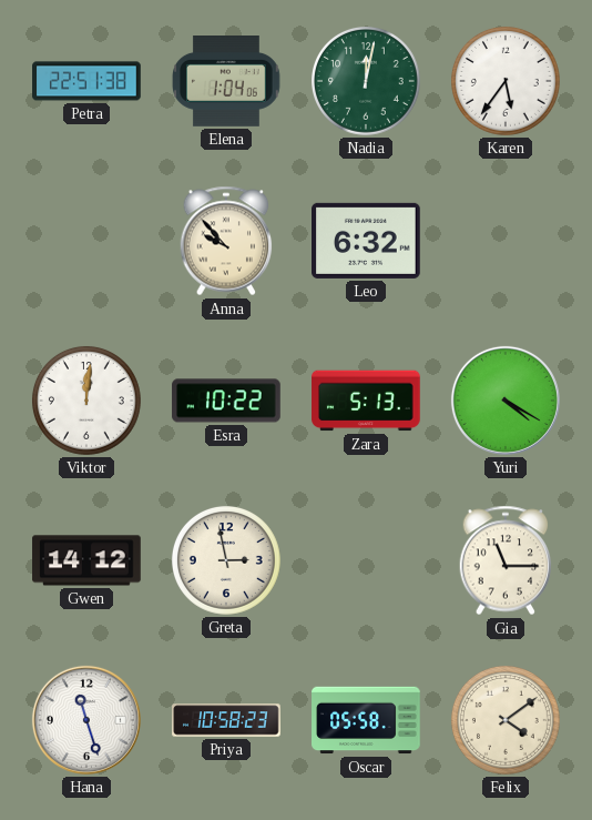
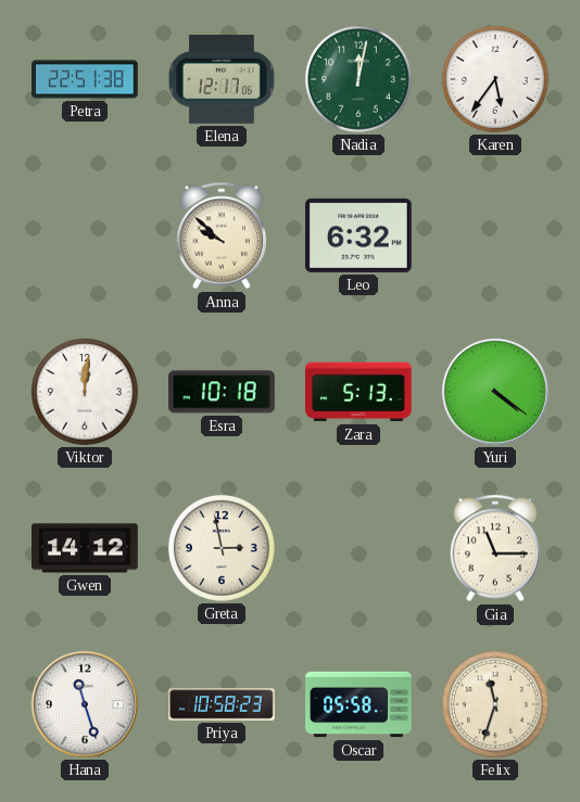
Elena: 1:04 -> 12:17 (222, 80)
Anna: 9:53 -> 9:52 (222, 235)
Esra: 10:22 -> 10:18 (222, 392)
Yuri: 4:20 -> 4:21 (495, 392)
Felix: 4:09 -> 11:33 (495, 704)
